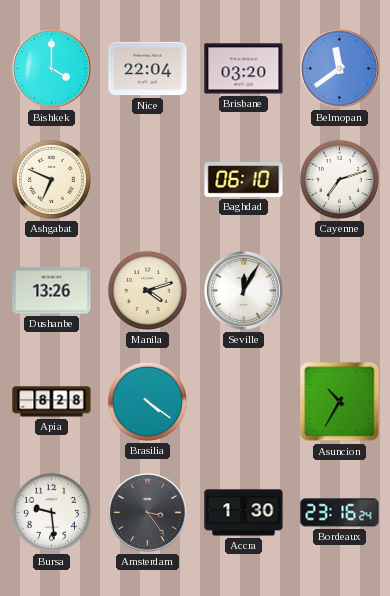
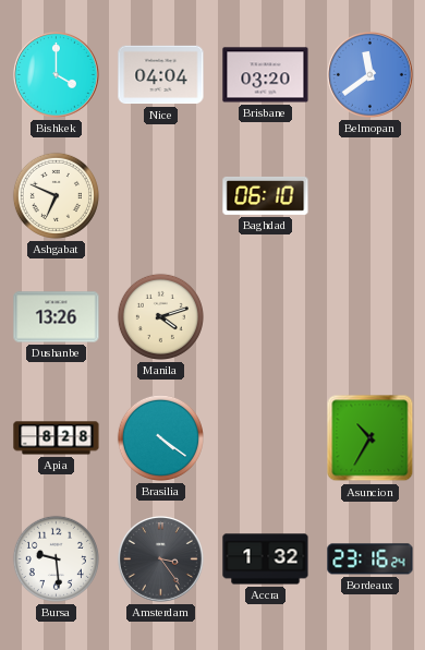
Nice: 22:04 -> 04:04 (161, 75)
Cayenne: 7:12 -> none (339, 179)
Seville: 12:05 -> none (244, 291)
Accra: 1:30 -> 1:32 (266, 559)
